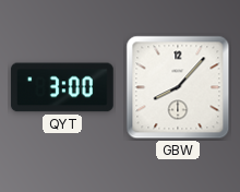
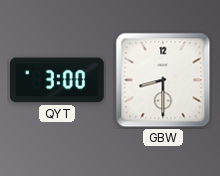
GBW: 8:07 -> 8:30 (163, 80)
